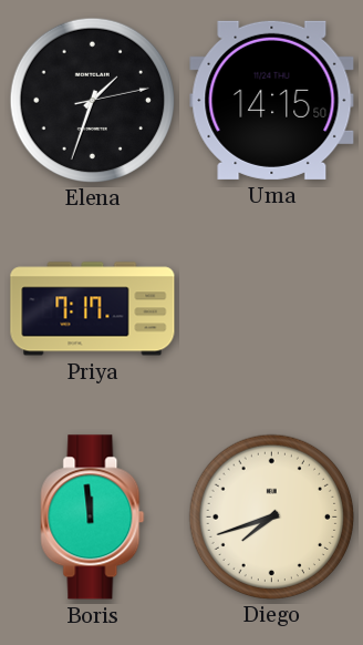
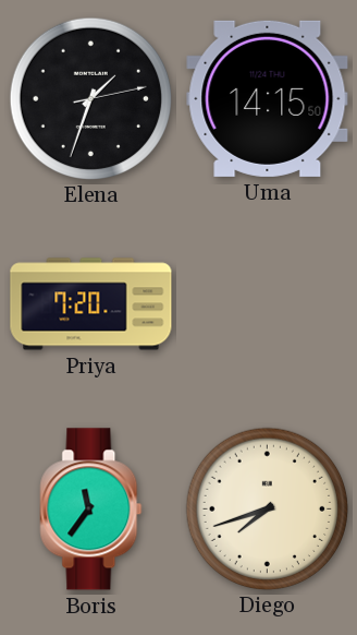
Priya: 7:17 -> 7:20 (91, 304)
Boris: 11:59 -> 11:36 (91, 510)
